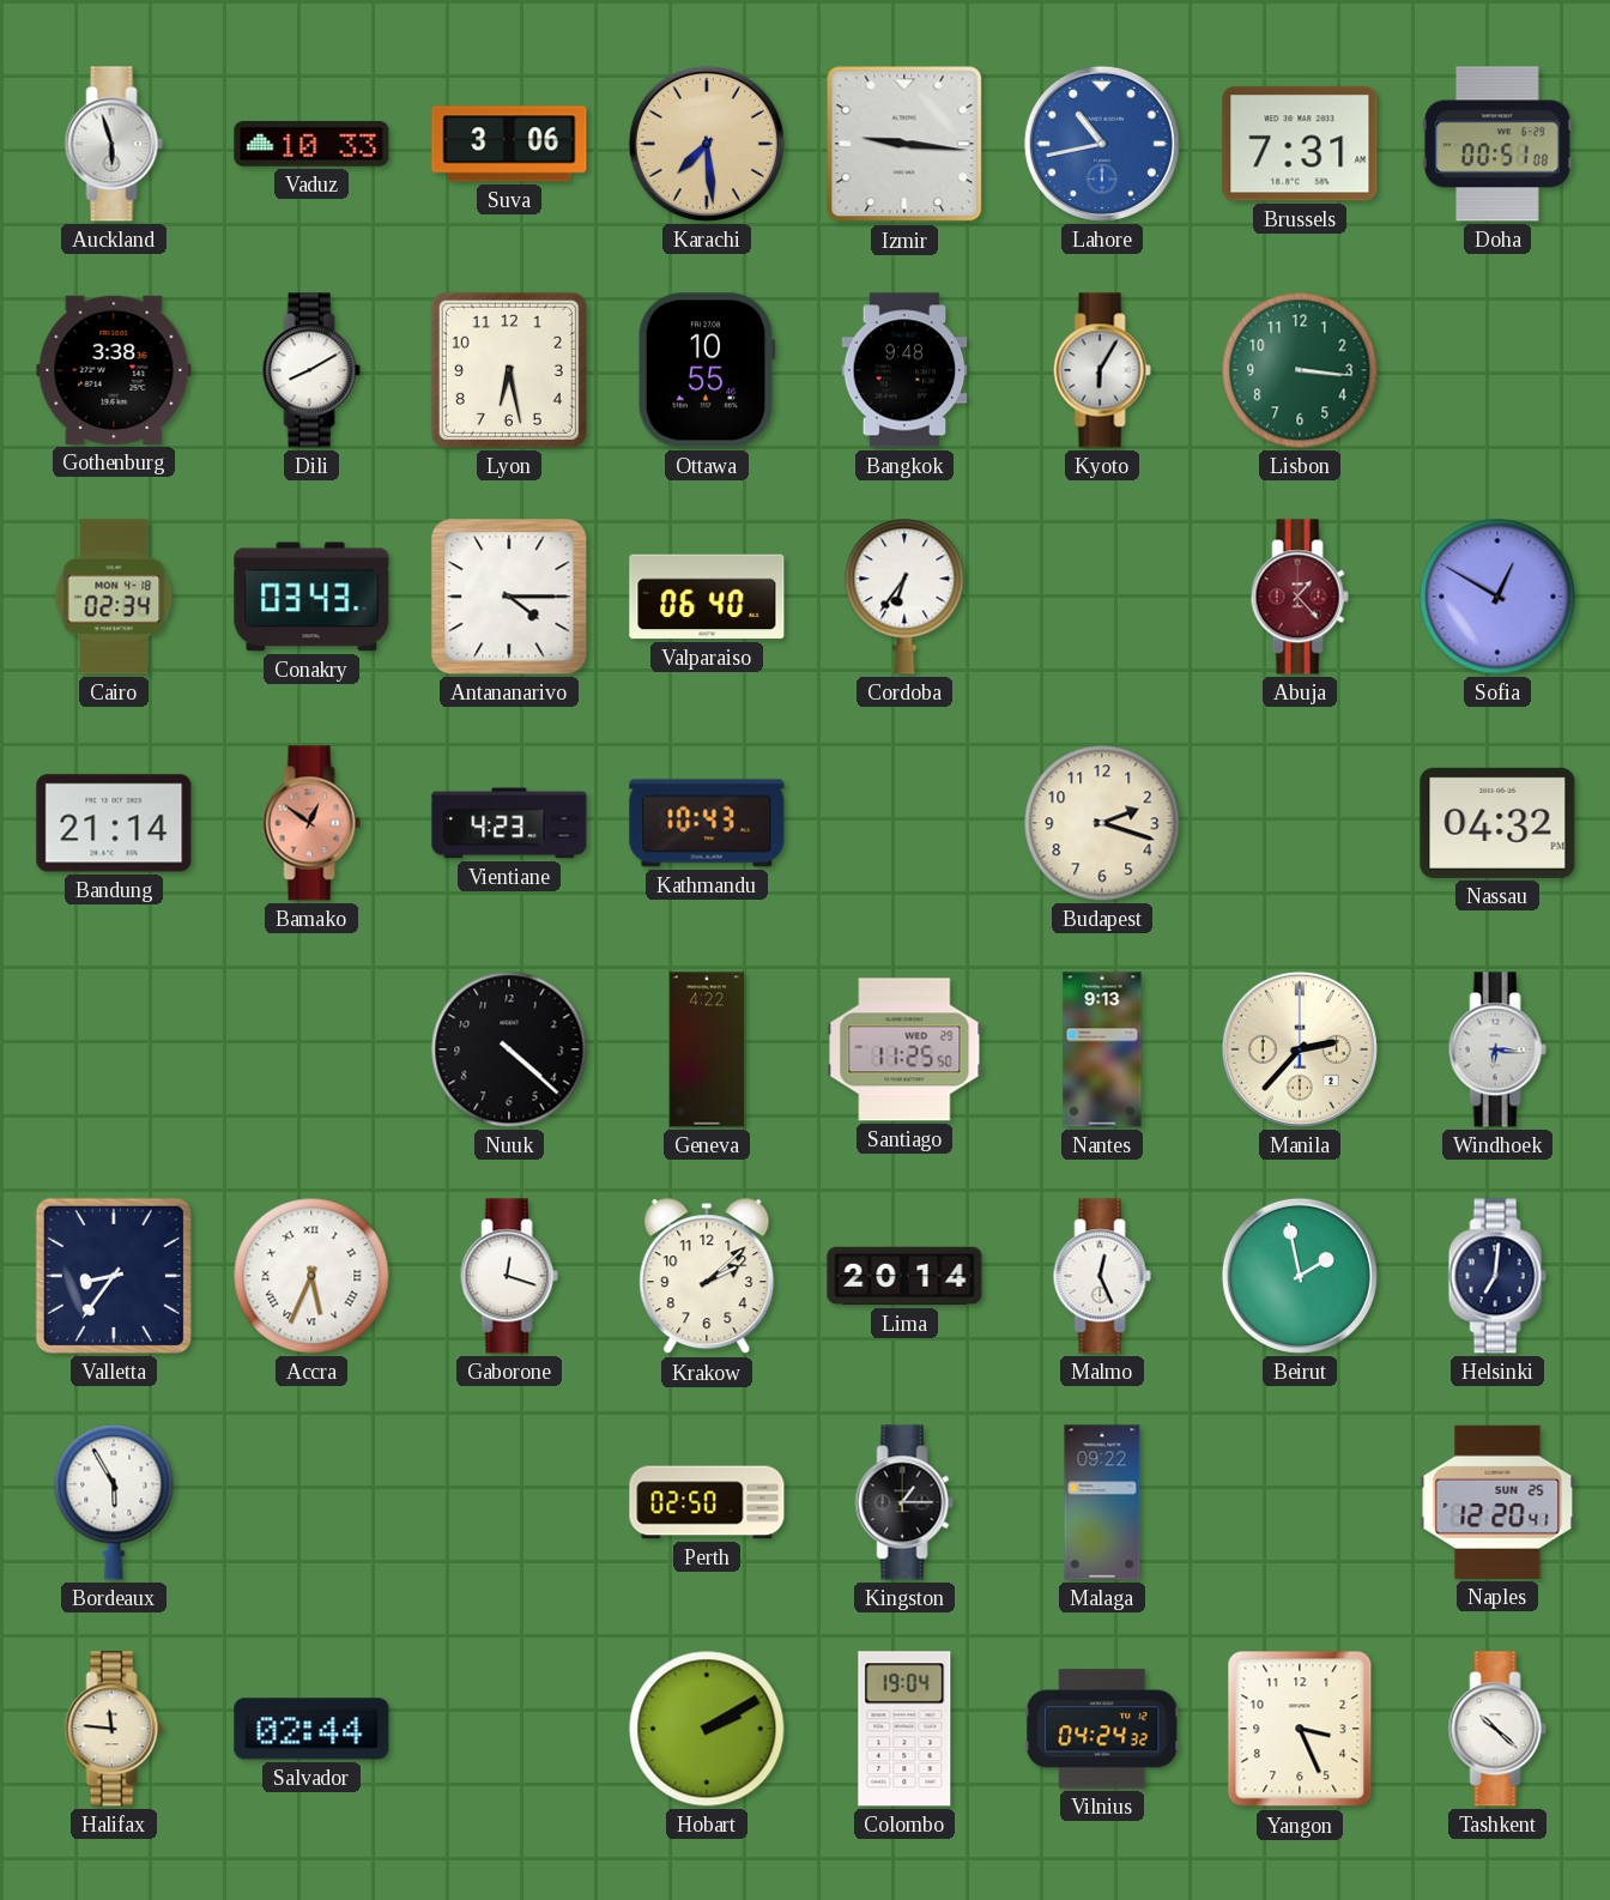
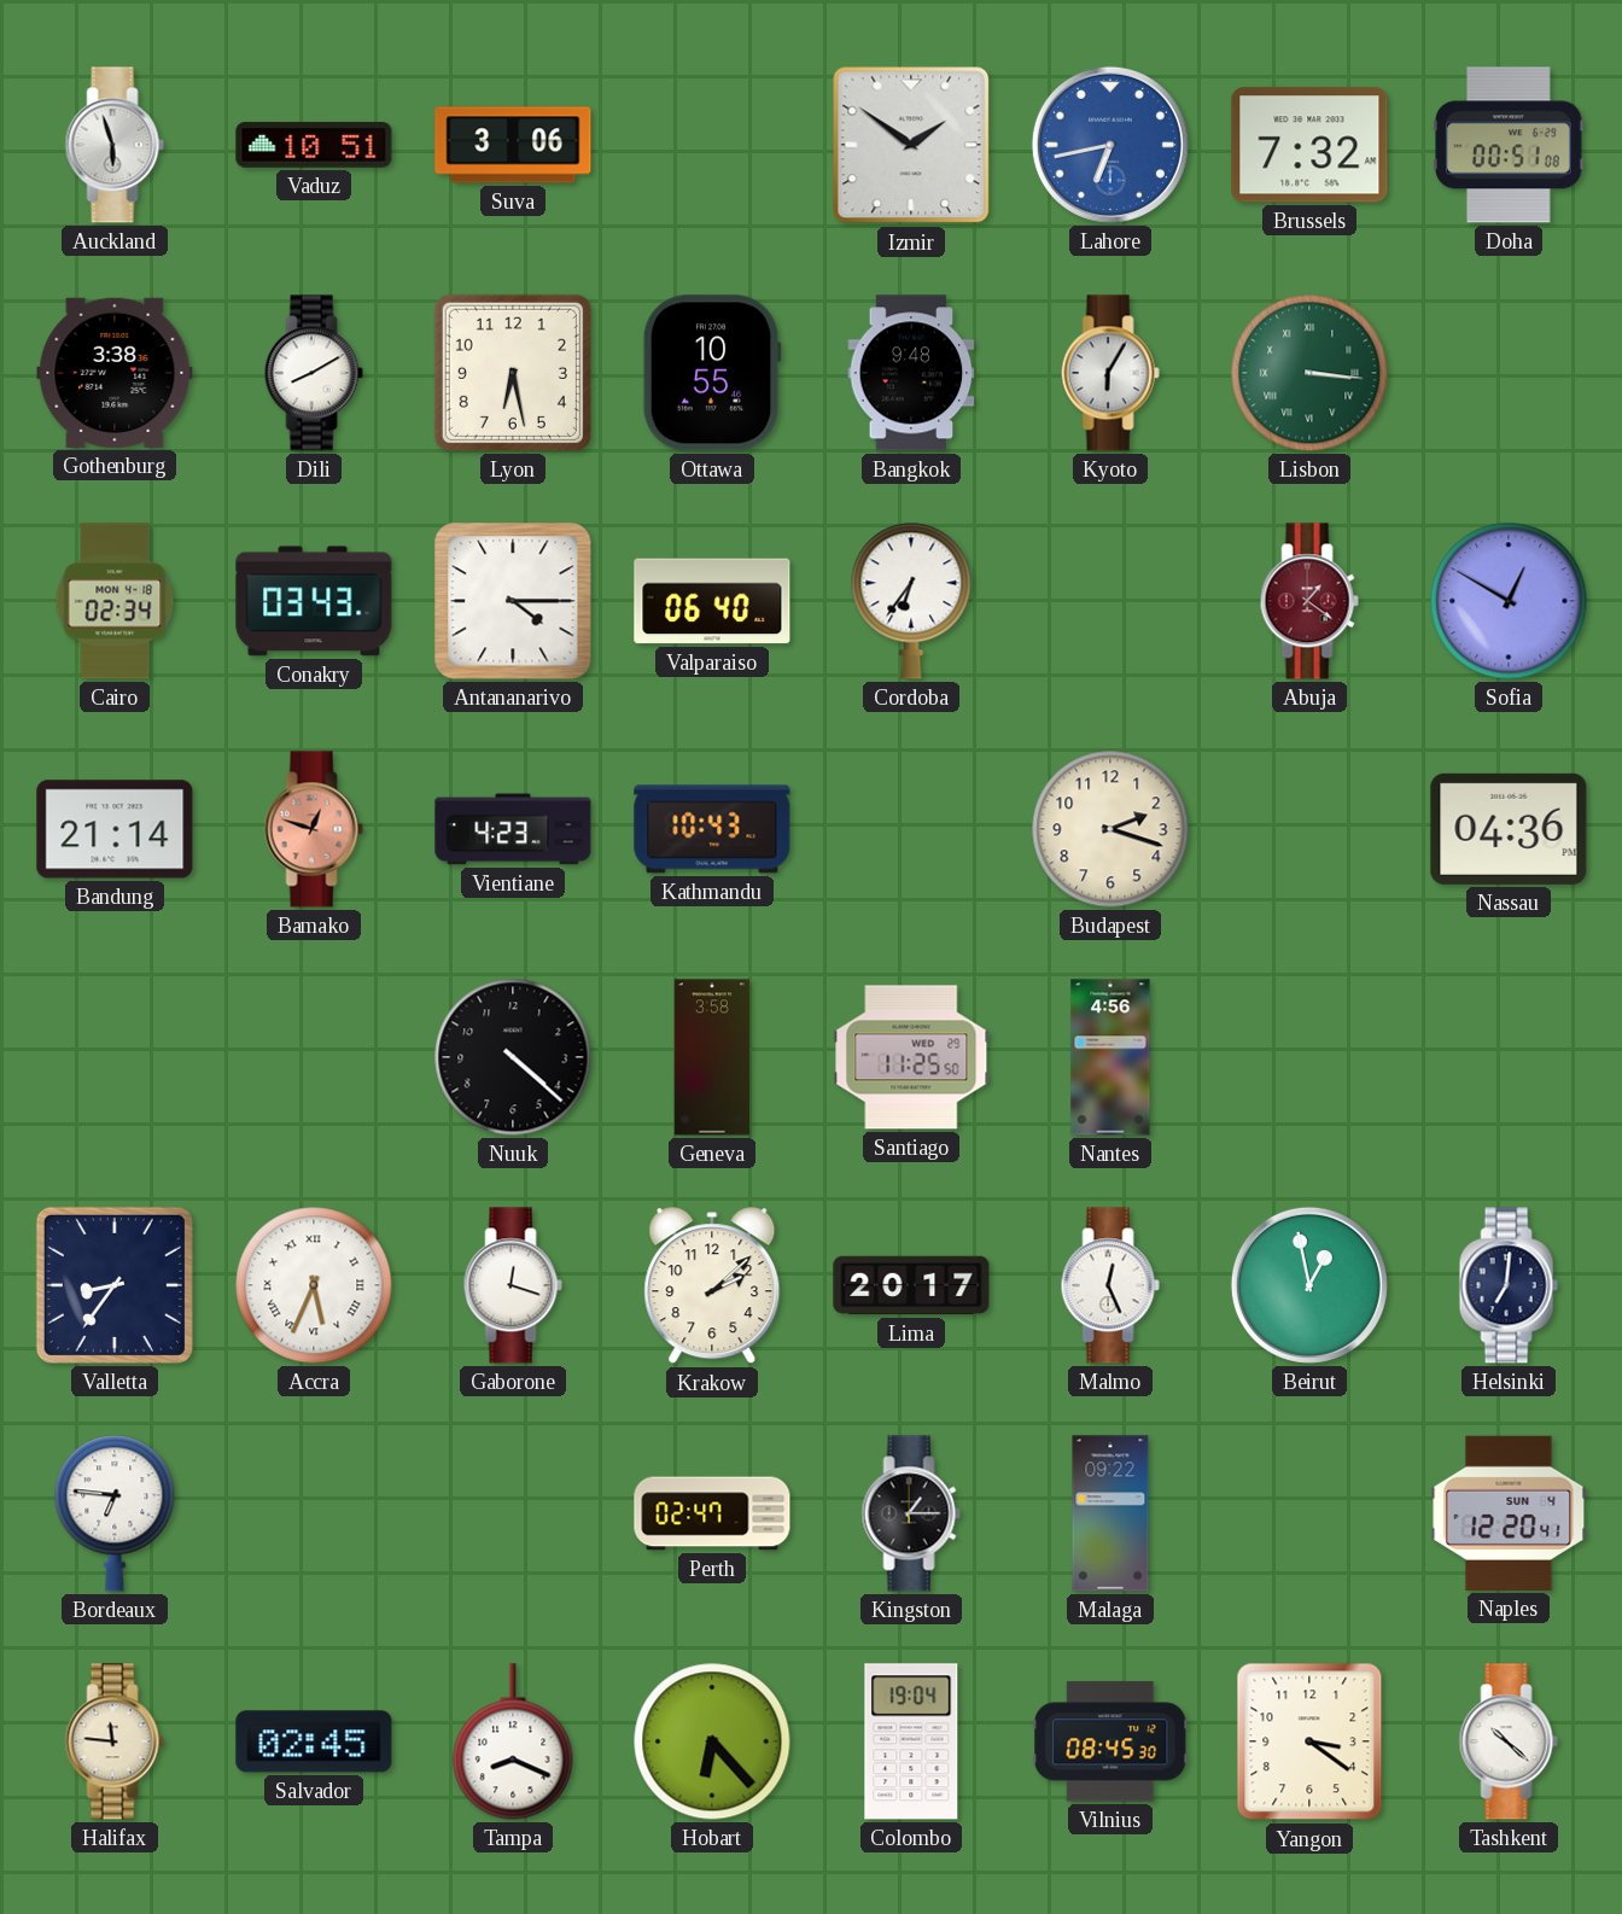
Vaduz: 10:33 -> 10:51 (314, 145)
Karachi: 7:29 -> none (707, 144)
Izmir: 9:16 -> 1:51 (911, 145)
Lahore: 10:43 -> 6:43 (1110, 145)
Brussels: 7:31 -> 7:32 (1309, 145)
Lisbon numerals: Arabic -> Roman (1309, 373)
Abuja: 1:23 -> 1:21 (1309, 601)
Bamako: 12:51 -> 12:48 (314, 829)
Nassau: 04:32 -> 04:36 (1509, 829)
Geneva: 4:22 -> 3:58 (712, 1057)
Nantes: 9:13 -> 4:56 (1110, 1057)
Manila: 2:37 -> none (1300, 1049)
Windhoek: 6:16 -> none (1497, 1049)
Lima: 20:14 -> 20:17 (911, 1285)
Beirut: 1:58 -> 12:58 (1309, 1285)
Bordeaux: 5:55 -> 6:46 (115, 1513)
Perth: 02:50 -> 02:47 (712, 1513)
Naples date: SUN 25 -> SUN 4 (1509, 1513)
Salvador: 02:44 -> 02:45 (314, 1741)
Tampa: none -> 8:19 (513, 1741)
Hobart: 2:10 -> 6:23 (712, 1741)
Vilnius: 04:24 -> 08:45 (1110, 1741)
Yangon: 3:26 -> 3:21 (1309, 1741)
